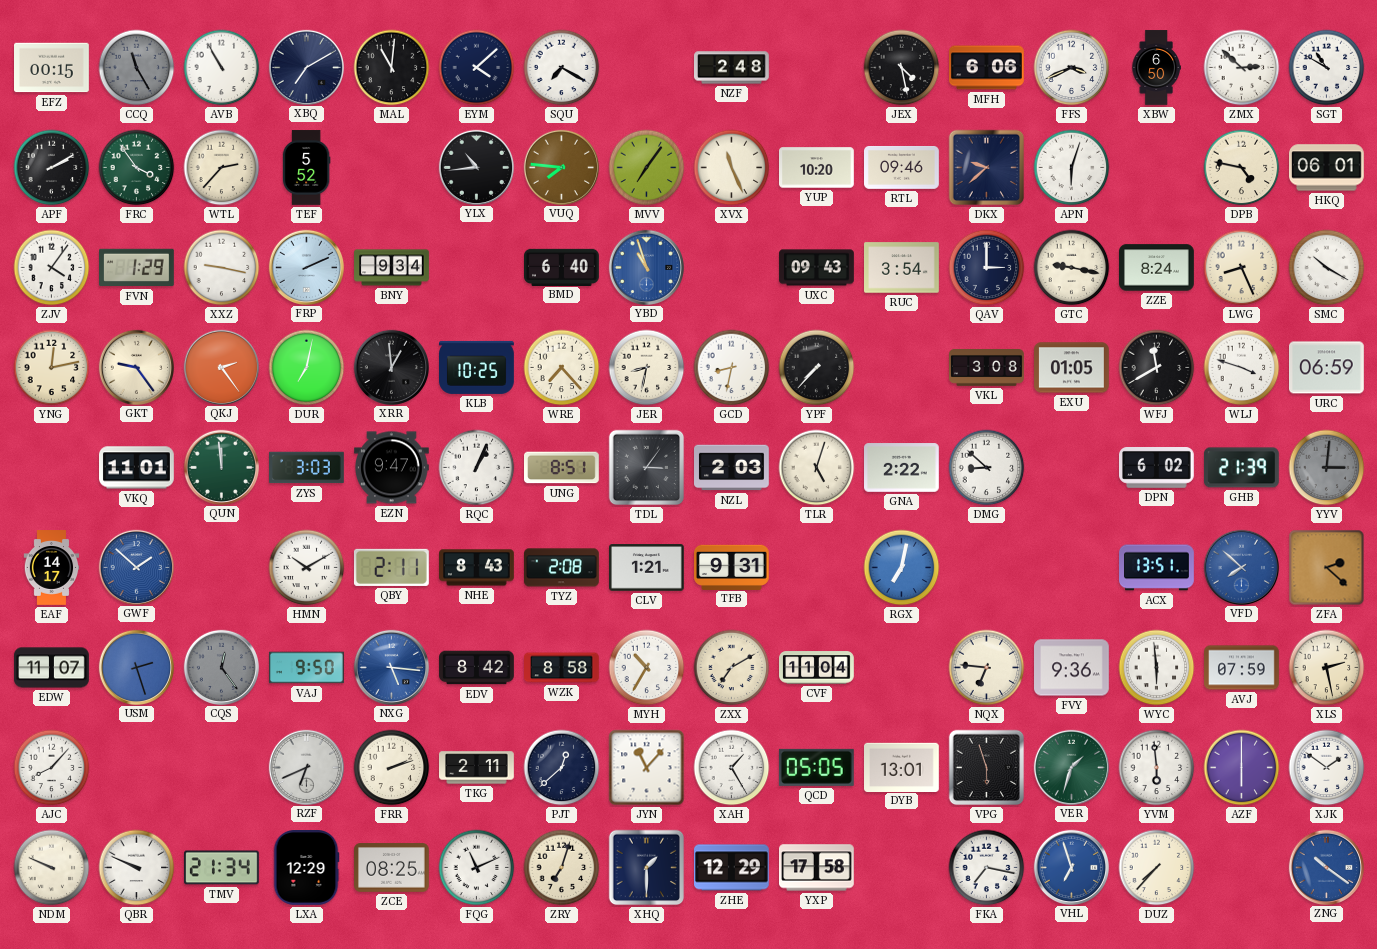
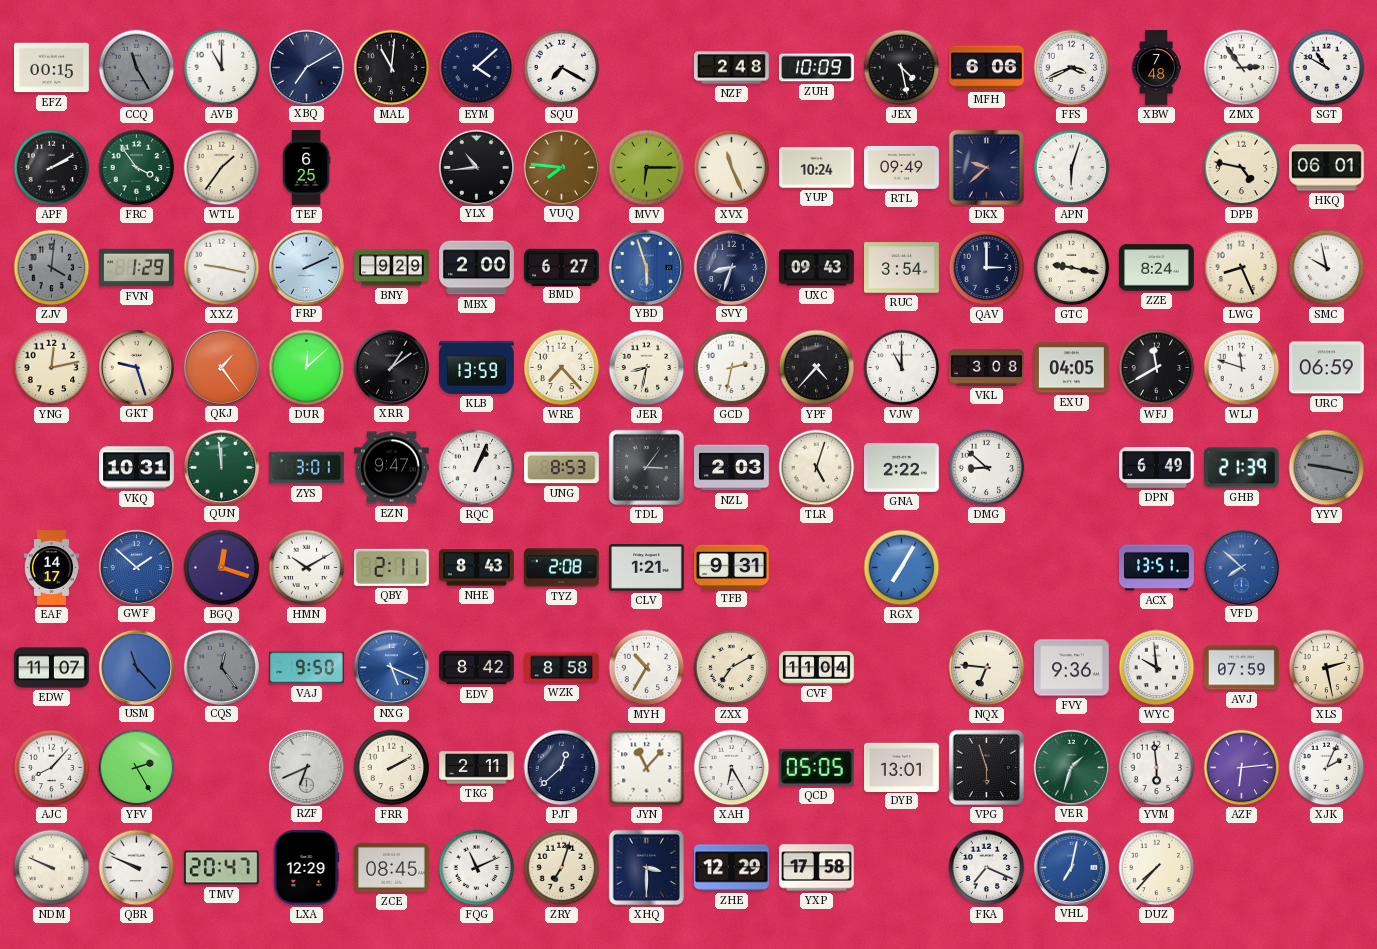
AVB: 10:55 -> 11:00 (222, 68)
ZUH: none -> 10:09 (817, 68)
XBW: 6:50 -> 7:48 (1156, 68)
ZMX: 2:52 -> 2:54 (1242, 68)
WTL: 2:37 -> 1:36 (222, 168)
TEF: 5:52 -> 6:25 (306, 168)
MVV: 7:06 -> 6:15 (647, 168)
YUP: 10:20 -> 10:24 (817, 168)
RTL: 09:46 -> 09:49 (902, 168)
ZJV: 4:06 -> 4:01 (52, 268)
ZJV dial: white -> grey (52, 268)
BNY: 9:34 -> 9:29 (392, 268)
MBX: none -> 2:00 (477, 268)
BMD: 6:40 -> 6:27 (562, 267)
YBD: 10:57 -> 5:57 (646, 267)
SVY: none -> 8:33 (731, 267)
SMC: 10:20 -> 9:58 (1327, 268)
GKT: 9:24 -> 9:27 (136, 367)
QKJ: 2:24 -> 1:24 (221, 367)
DUR: 7:02 -> 12:08 (307, 368)
XRR: 12:59 -> 1:09 (391, 367)
KLB: 10:25 -> 13:59 (477, 367)
GCD: 8:32 -> 2:32 (732, 368)
YPF: 7:37 -> 4:37 (817, 368)
VJW: none -> 11:00 (902, 368)
EXU: 01:05 -> 04:05 (1072, 368)
WLJ: 3:48 -> 11:48 (1242, 368)
VKQ: 11:01 -> 10:31 (137, 468)
ZYS: 3:03 -> 3:01 (307, 468)
UNG: 8:51 -> 8:53 (562, 468)
DPN: 6:02 -> 6:49 (1157, 468)
YYV: 3:01 -> 9:17 (1327, 468)
BGQ: none -> 12:18 (222, 568)
RGX: 7:02 -> 7:05 (902, 568)
ZFA: 2:22 -> none (1327, 568)
USM: 2:27 -> 11:23 (136, 667)
NXG: 5:16 -> 5:19 (391, 667)
WYC: 5:59 -> 9:59 (1157, 668)
YFV: none -> 2:25 (137, 768)
FRR: 2:12 -> 2:10 (392, 768)
XAH: 1:25 -> 6:25 (732, 768)
AZF: 6:00 -> 6:14 (1242, 768)
XJK: 1:51 -> 2:04 (1327, 768)
TMV: 21:34 -> 20:47 (222, 868)
ZCE: 08:25 -> 08:45 (392, 868)
XHQ: 1:30 -> 3:30 (647, 868)
FKA: 7:17 -> 7:19 (987, 868)
VHL: 6:57 -> 7:02 (1071, 867)
ZNG: 10:21 -> none (1326, 867)
